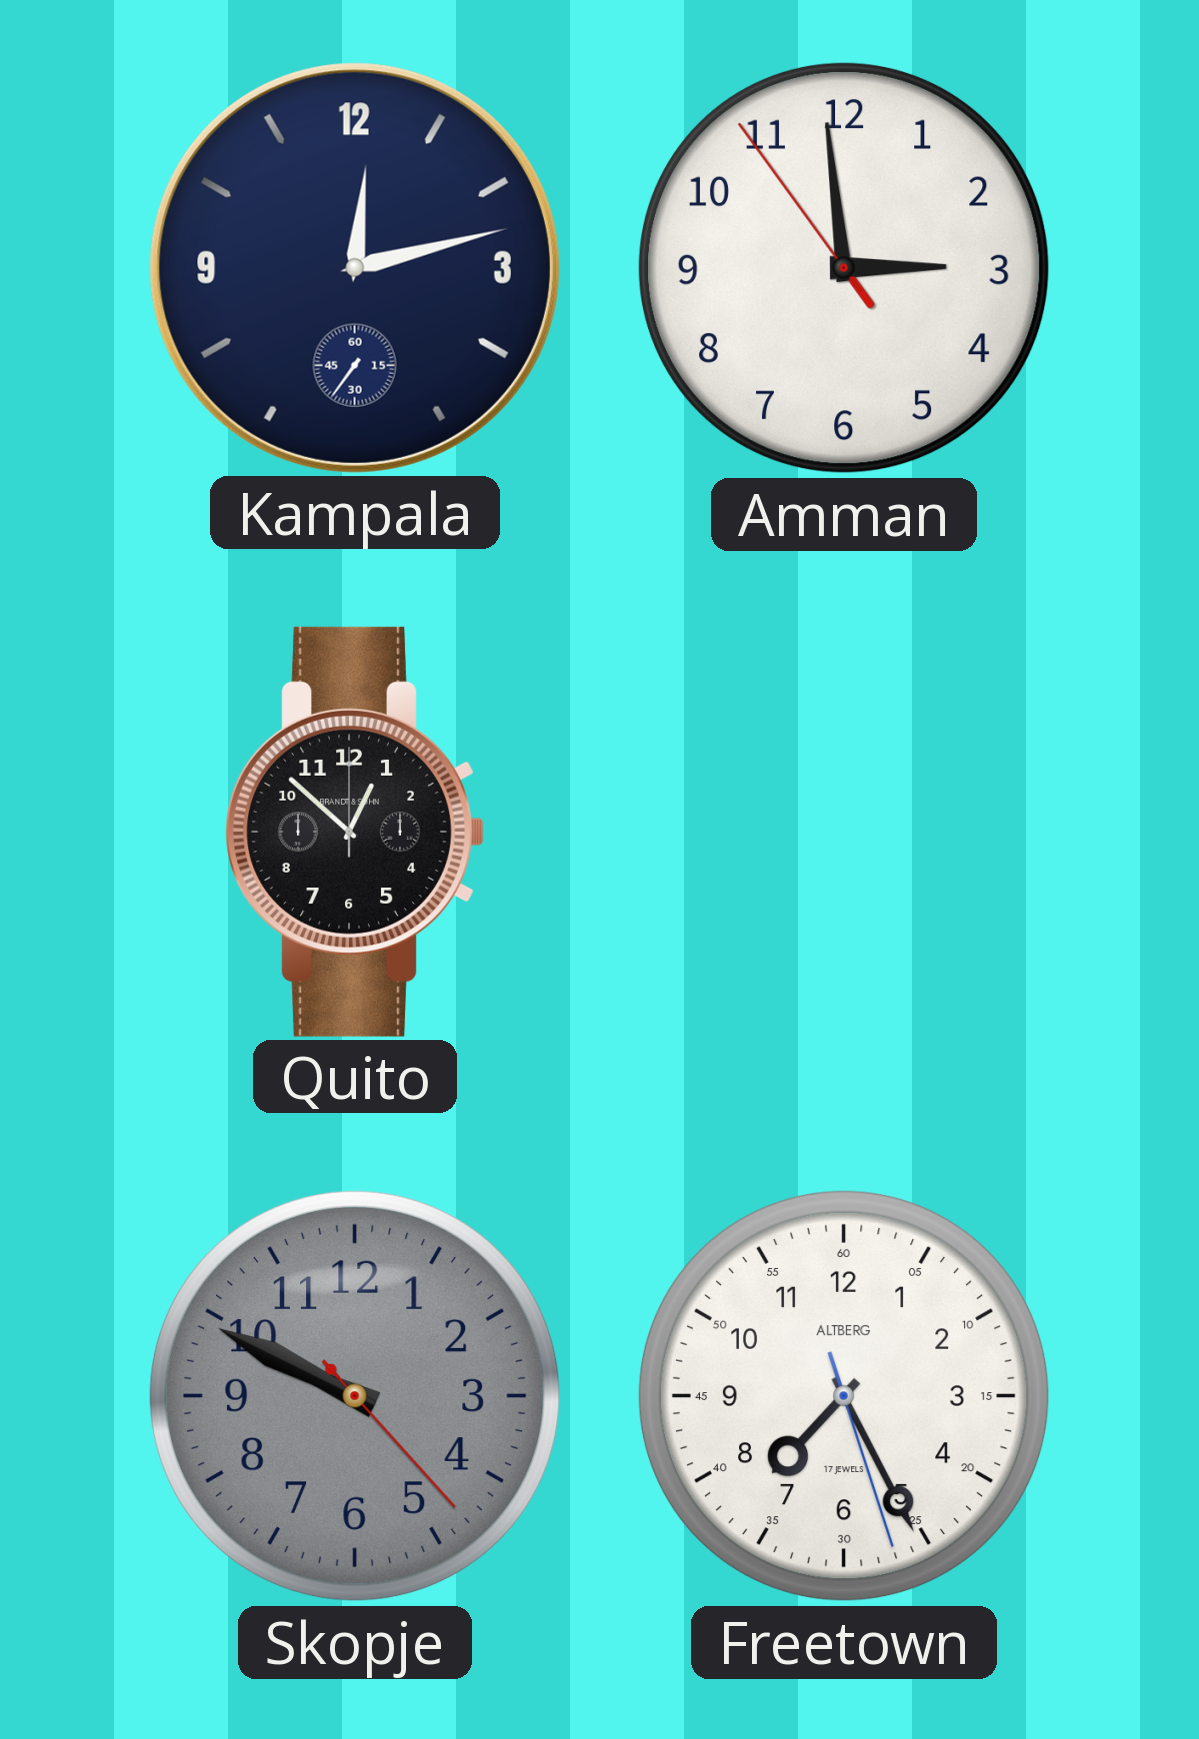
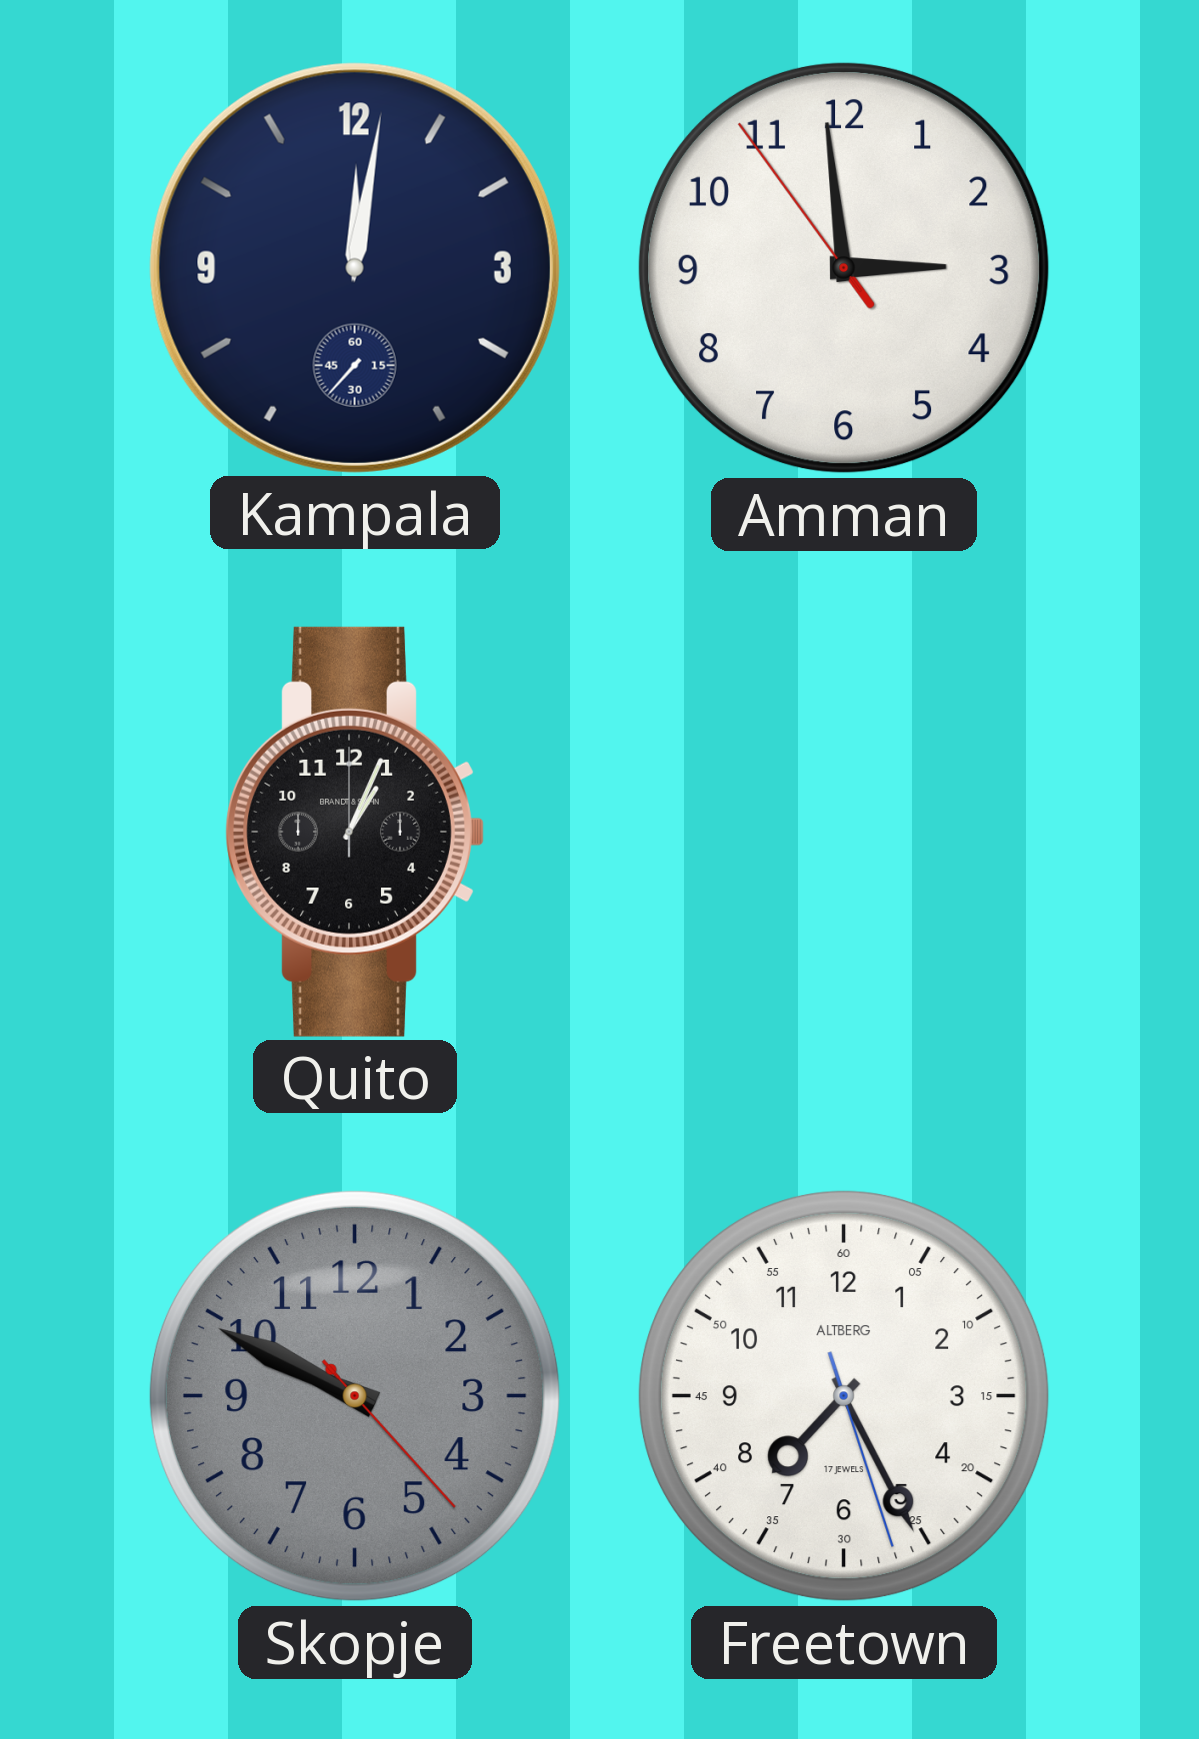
Kampala: 12:12 -> 12:01 (355, 268)
Quito: 12:52 -> 1:04 (355, 832)
